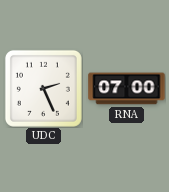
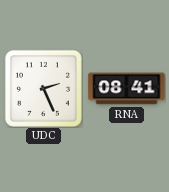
RNA: 07:00 -> 08:41 (127, 89)
